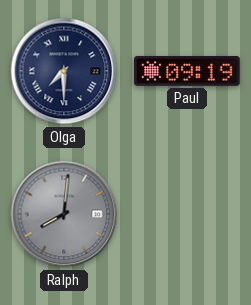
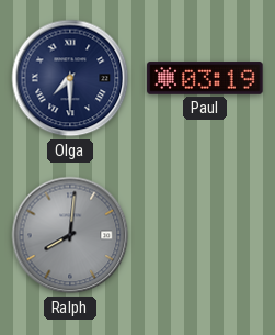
Paul: 09:19 -> 03:19 (205, 78)
